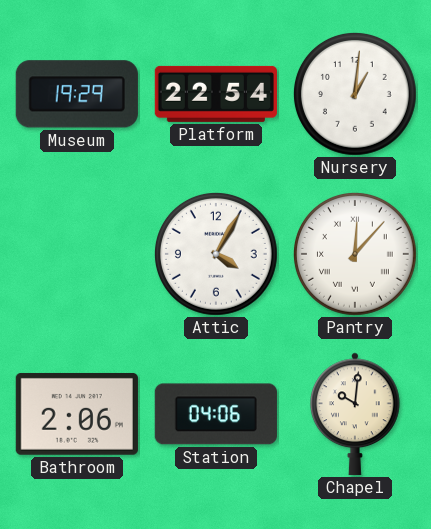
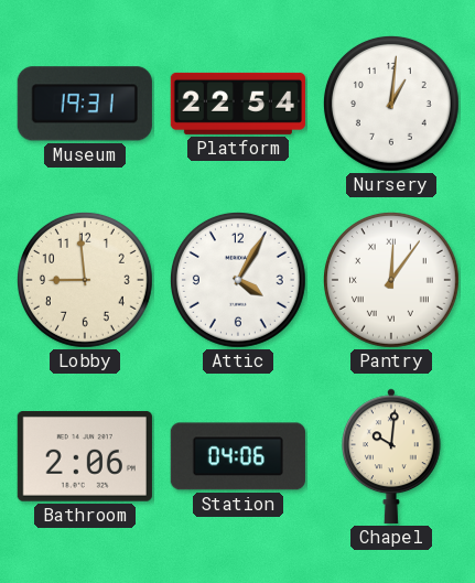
Museum: 19:29 -> 19:31 (85, 104)
Lobby: none -> 8:59 (85, 280)
Pantry: 12:07 -> 12:06 (391, 280)
